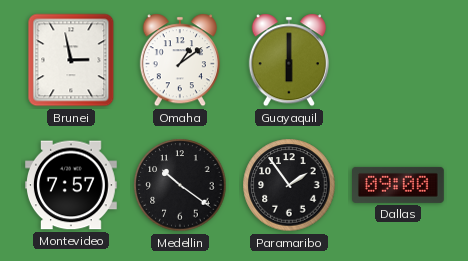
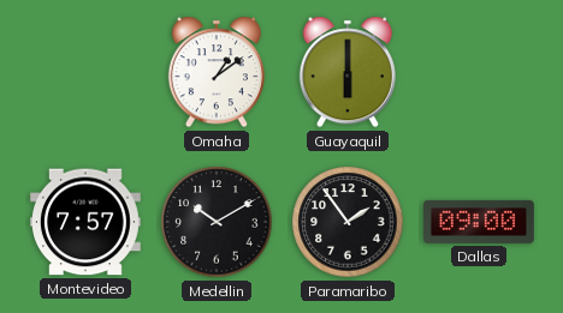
Brunei: 2:58 -> none (71, 60)
Medellin: 10:21 -> 10:10 (217, 222)
